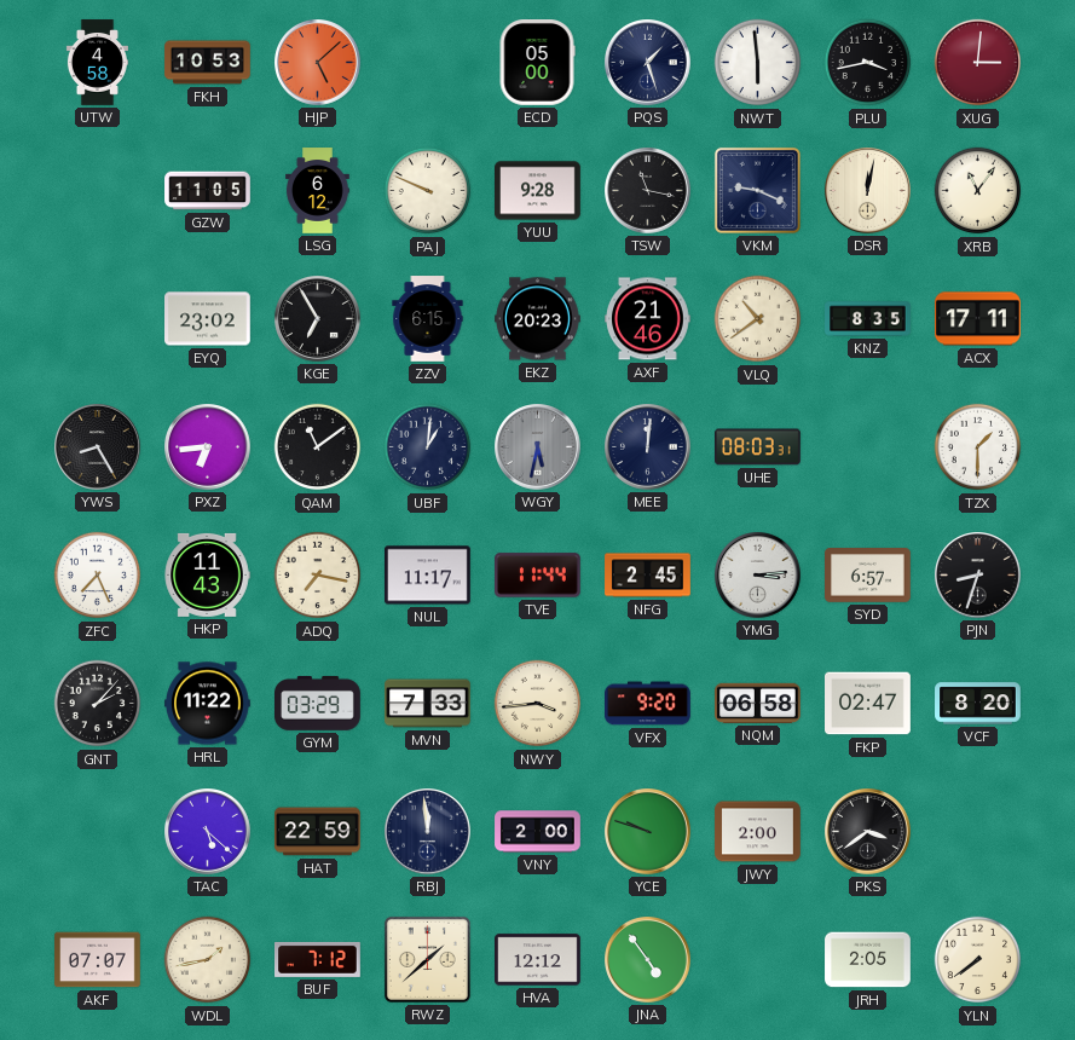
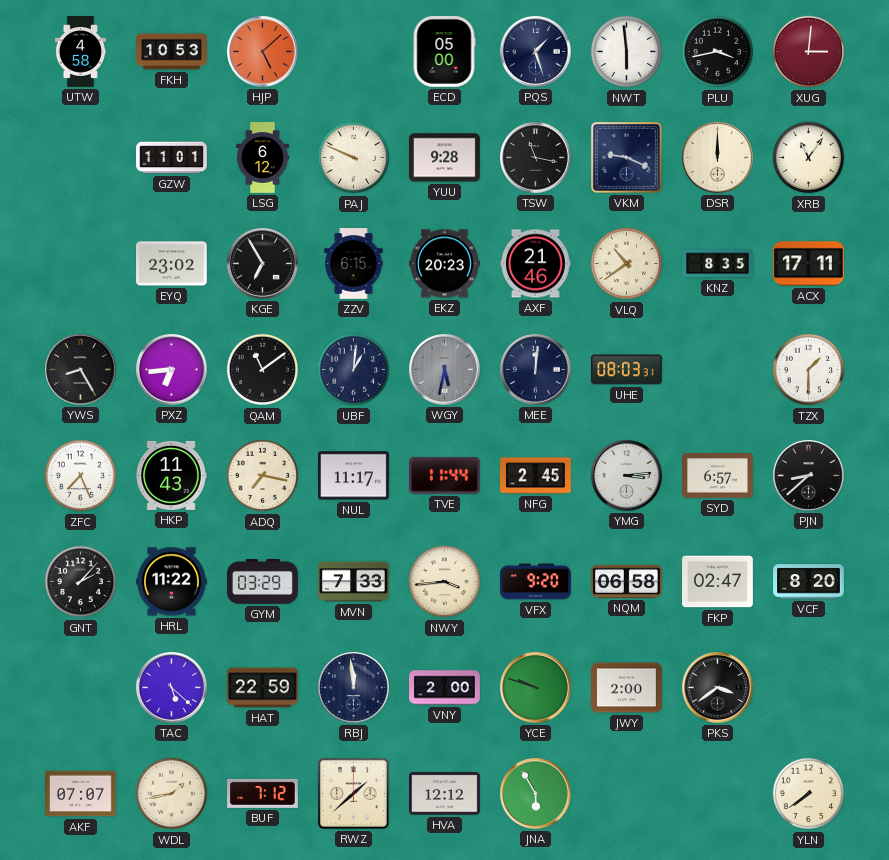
GZW: 11:05 -> 11:01 (172, 158)
DSR: 12:02 -> 12:00 (718, 158)
PJN: 8:33 -> 8:38 (809, 476)
JNA: 4:54 -> 5:55 (536, 794)
JRH: 2:05 -> none (868, 960)
